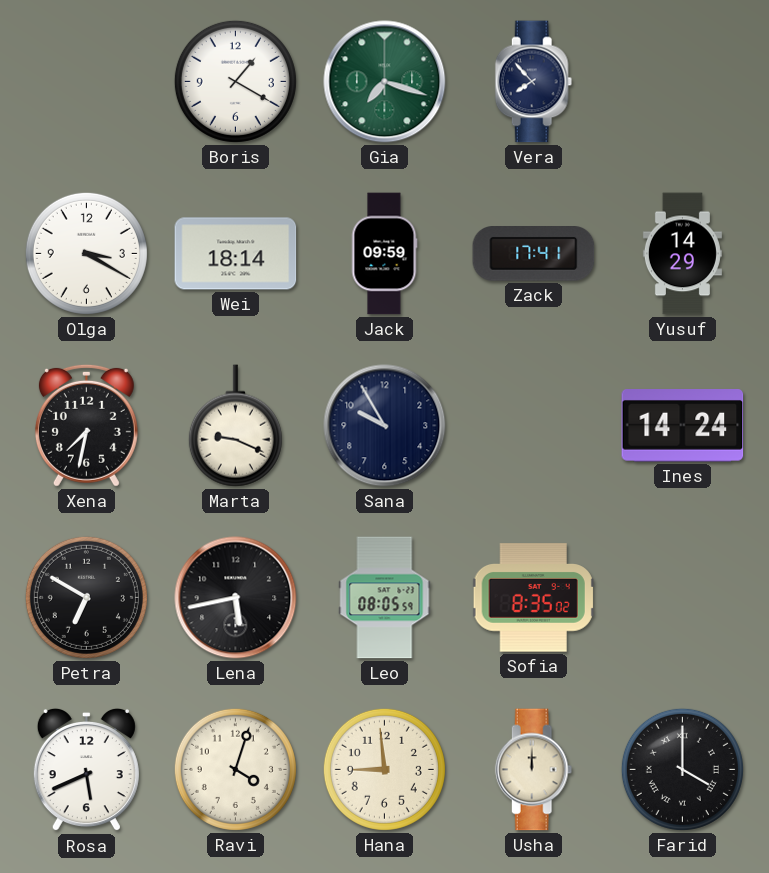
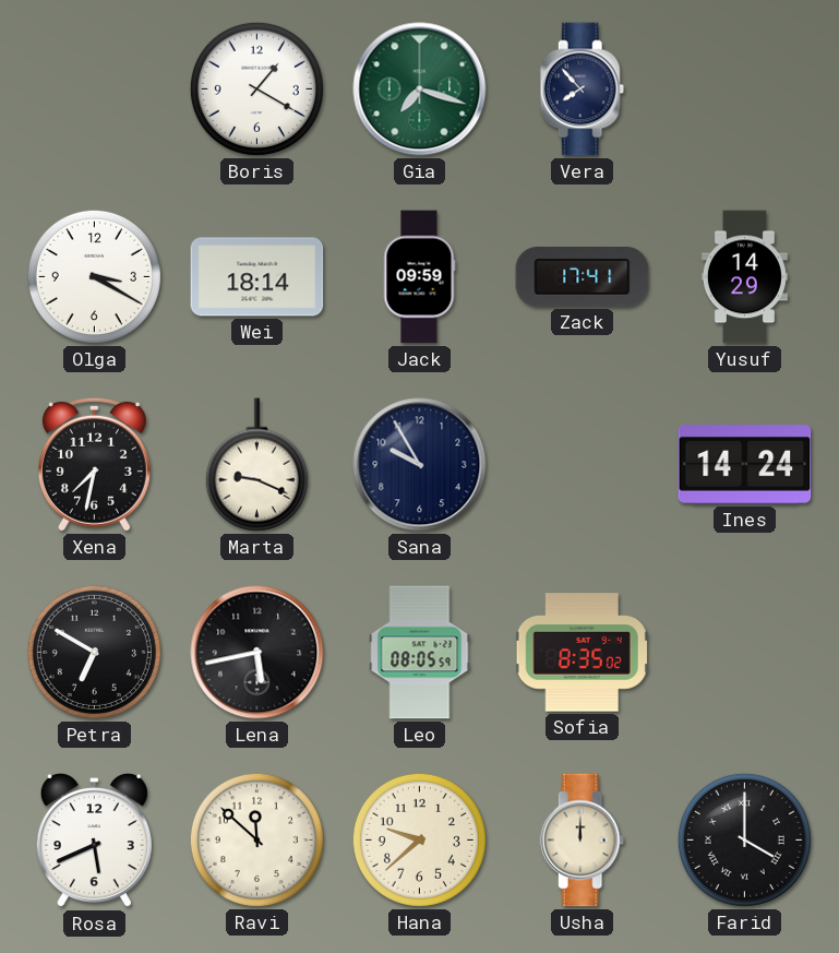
Ravi: 4:03 -> 11:52 (256, 839)
Hana: 8:59 -> 9:38 (419, 839)
